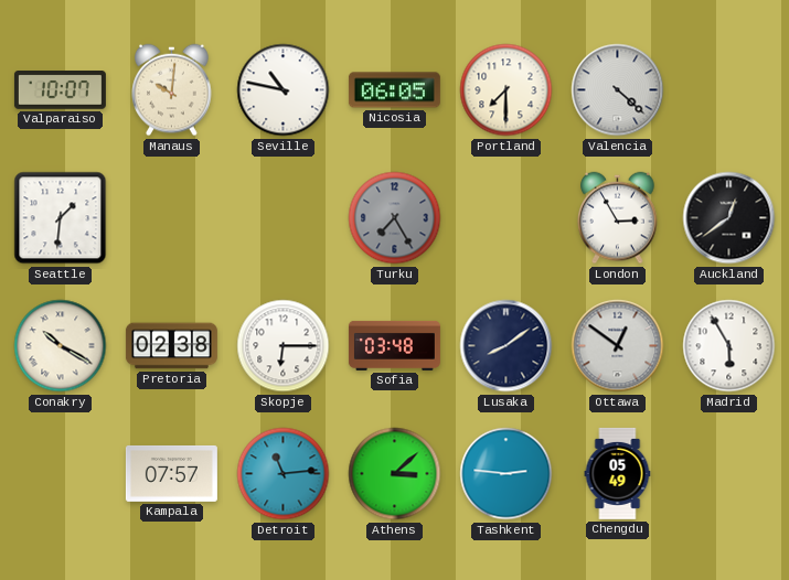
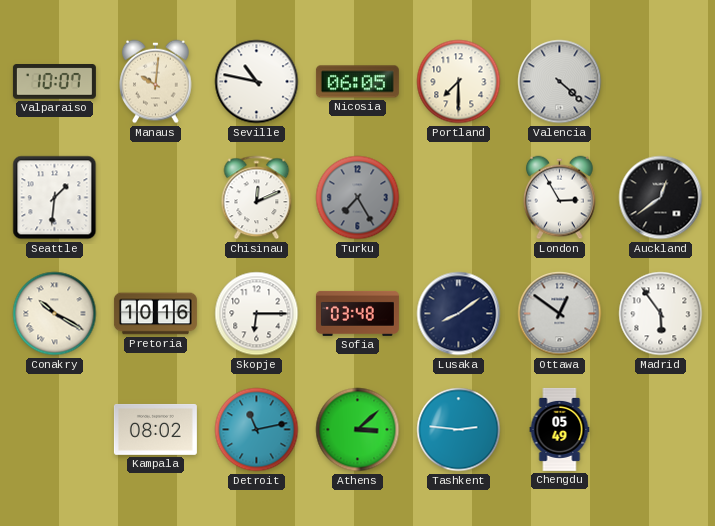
Chisinau: none -> 12:11 (257, 198)
Pretoria: 02:38 -> 10:16 (155, 314)
Madrid: 5:55 -> 5:54 (661, 314)
Kampala: 07:57 -> 08:02 (155, 429)
Detroit: 11:14 -> 11:13 (257, 430)
